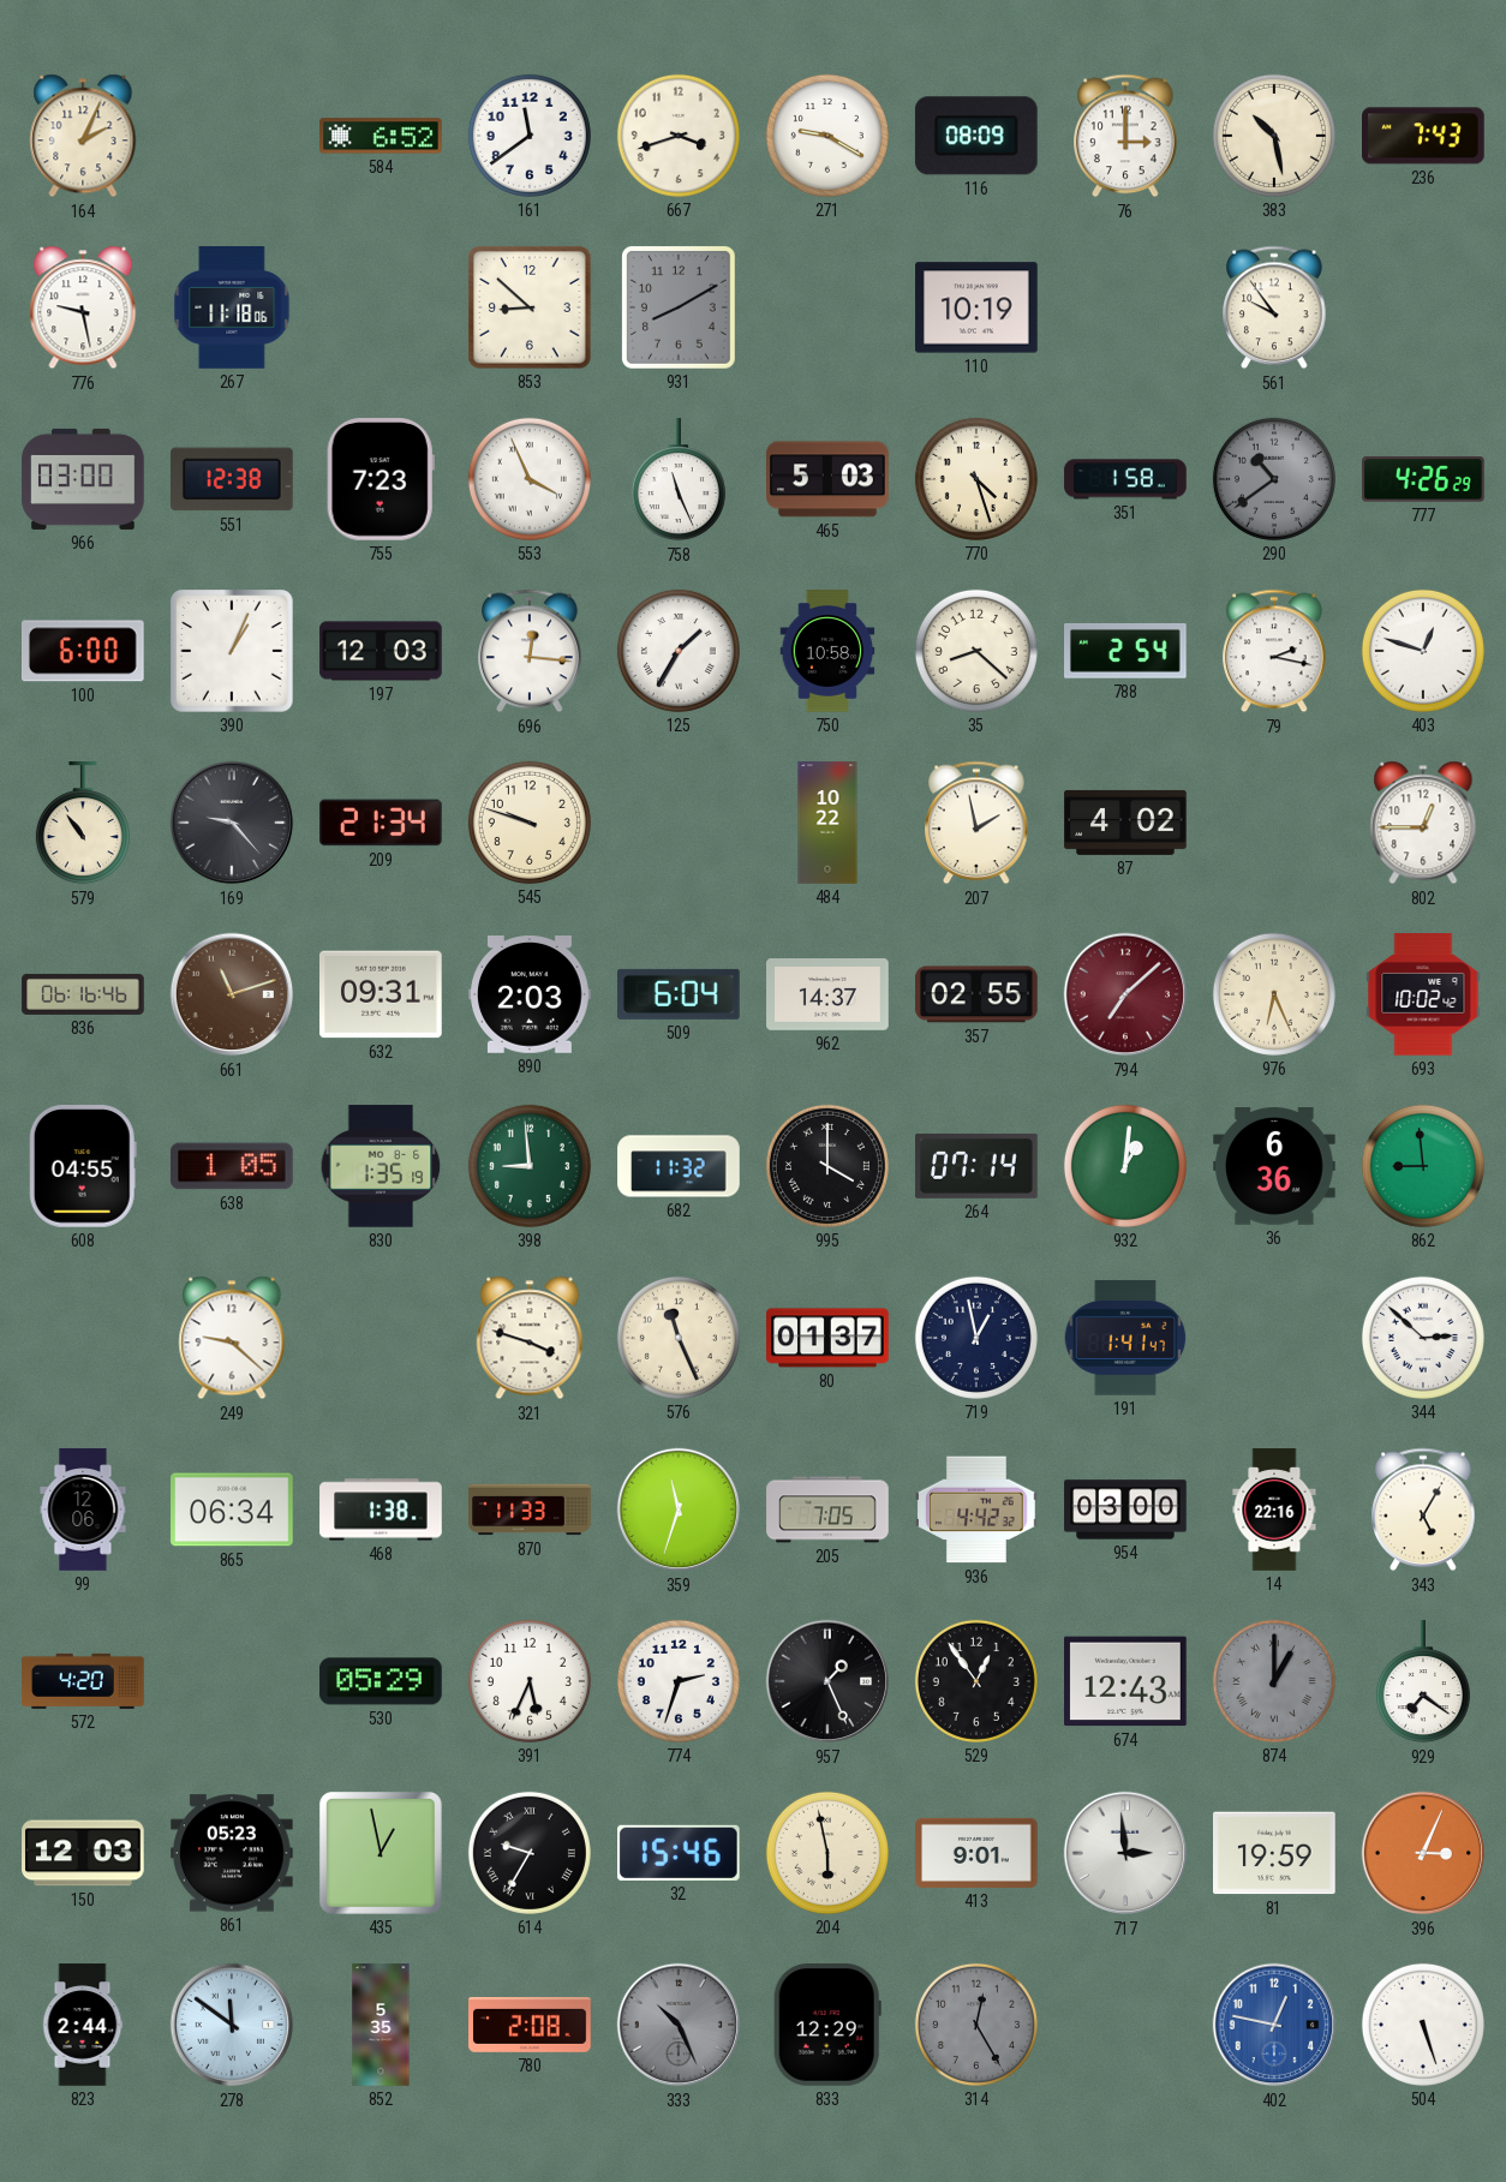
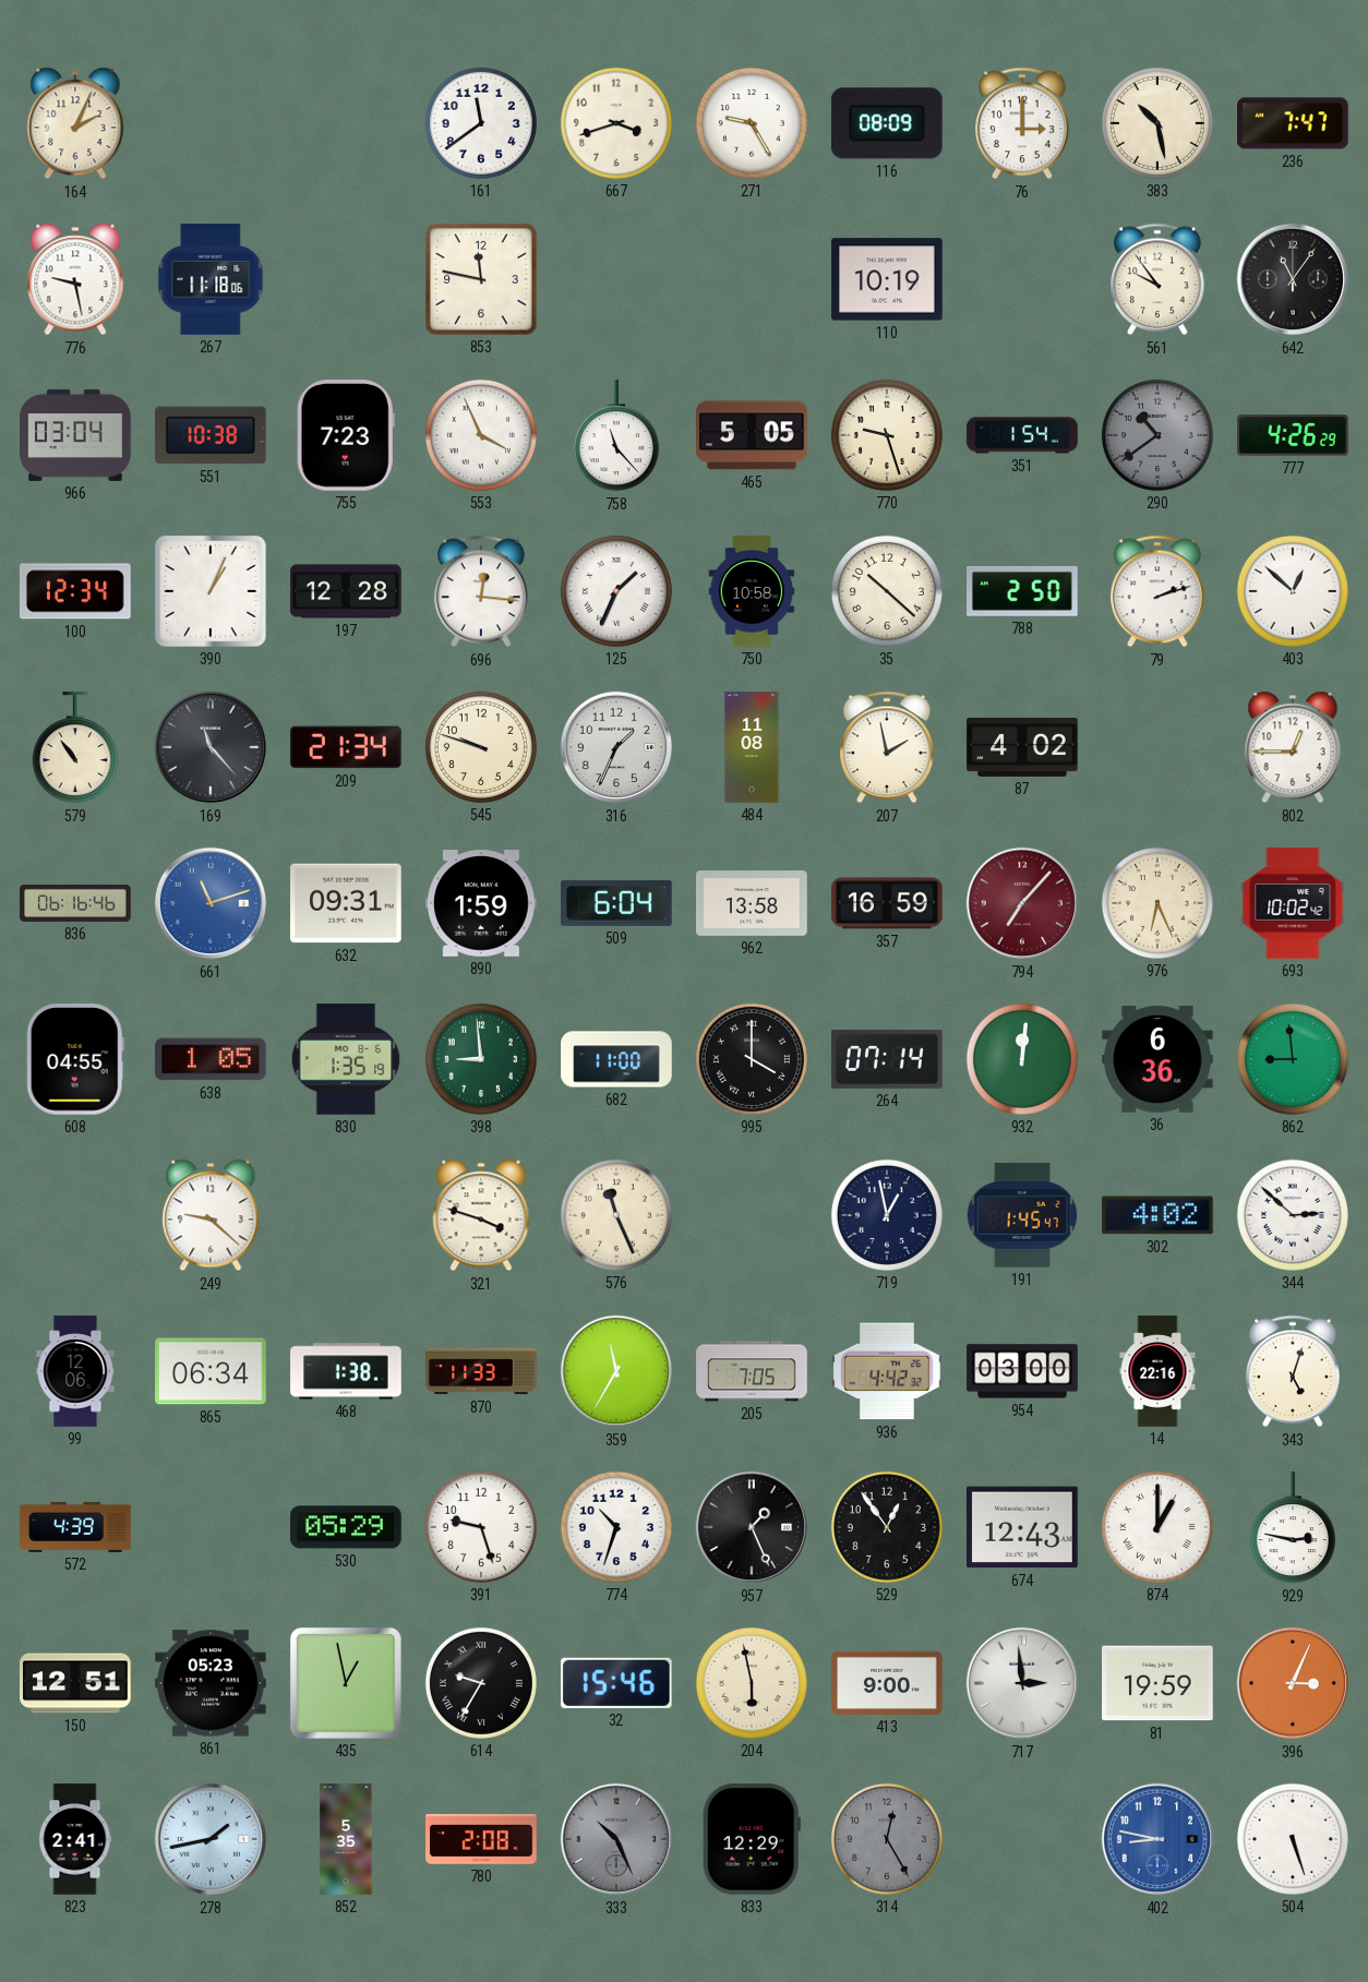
584: 6:52 -> none (381, 136)
271: 9:20 -> 9:25 (752, 123)
236: 7:43 -> 7:47 (1294, 123)
853: 8:52 -> 11:47 (482, 280)
931: 8:10 -> none (679, 307)
642: none -> 11:06 (1293, 279)
966: 03:00 -> 03:04 (75, 435)
551: 12:38 -> 10:38 (212, 435)
758: 11:26 -> 11:23 (616, 436)
465: 5:03 -> 5:05 (752, 435)
770: 4:27 -> 9:27 (887, 435)
351: 1:58 -> 1:54 (1022, 435)
100: 6:00 -> 12:34 (75, 591)
197: 12:03 -> 12:28 (346, 591)
125: 1:35 -> 1:34 (616, 591)
35: 8:22 -> 10:22 (887, 591)
788: 2:54 -> 2:50 (1023, 591)
79: 2:17 -> 2:12 (1157, 591)
403: 12:48 -> 12:52 (1293, 591)
169: 9:23 -> 11:23 (211, 747)
316: none -> 1:34 (616, 747)
484: 10:22 -> 11:08 (752, 747)
661 dial: brown -> blue (211, 903)
890: 2:03 -> 1:59 (481, 904)
962: 14:37 -> 13:58 (752, 904)
357: 02:55 -> 16:59 (888, 903)
794: 7:08 -> 7:07 (1022, 903)
682: 11:32 -> 11:00 (616, 1059)
932: 1:01 -> 12:01 (1022, 1059)
80: 01:37 -> none (827, 1338)
191: 1:41 -> 1:45 (1022, 1215)
302: none -> 4:02 (1157, 1215)
359: 11:33 -> 11:35 (616, 1371)
343: 5:05 -> 5:03 (1293, 1371)
572: 4:20 -> 4:39 (75, 1527)
391: 5:34 -> 9:27 (481, 1527)
774: 2:33 -> 10:33 (616, 1527)
874 dial: grey -> white (1157, 1527)
929: 7:21 -> 2:47 (1293, 1528)
150: 12:03 -> 12:51 (75, 1683)
413: 9:01 -> 9:00 (887, 1683)
823: 2:44 -> 2:41 (75, 1839)
278: 11:51 -> 1:43 (211, 1839)
402: 12:47 -> 8:47 (1157, 1839)
